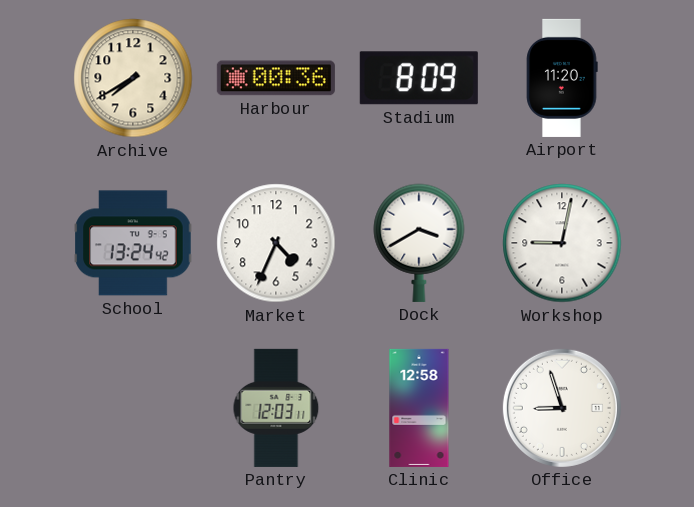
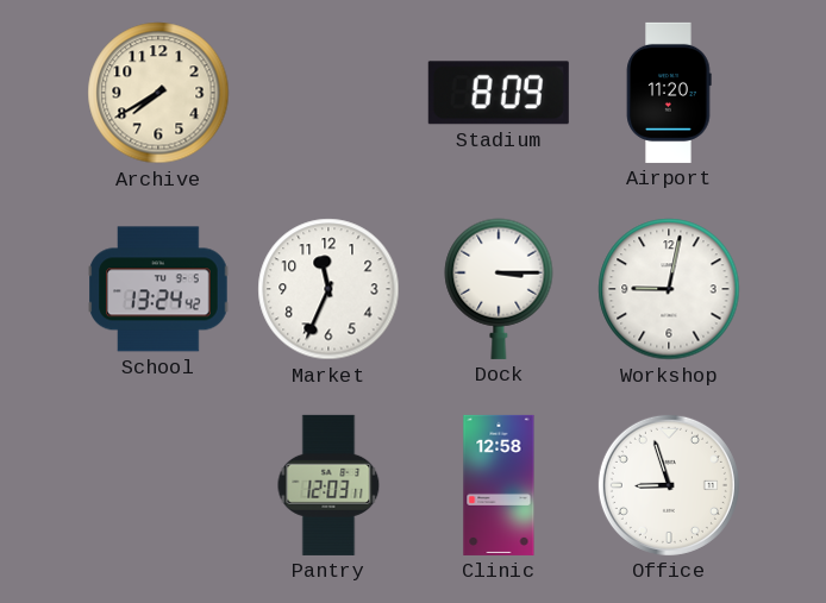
Harbour: 00:36 -> none (276, 78)
Market: 4:34 -> 11:34 (328, 289)
Dock: 3:40 -> 3:15 (499, 289)
